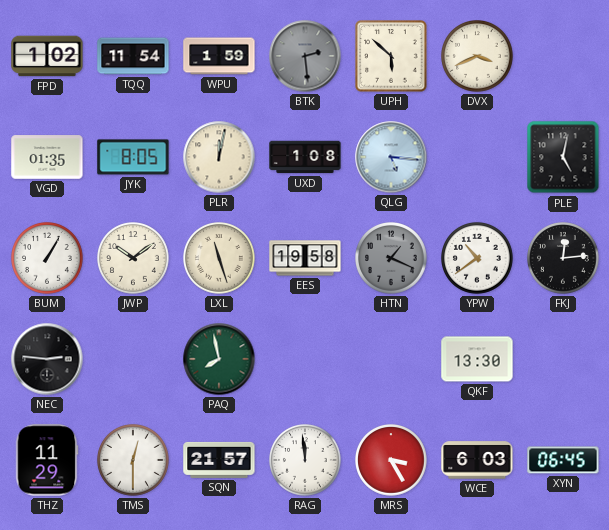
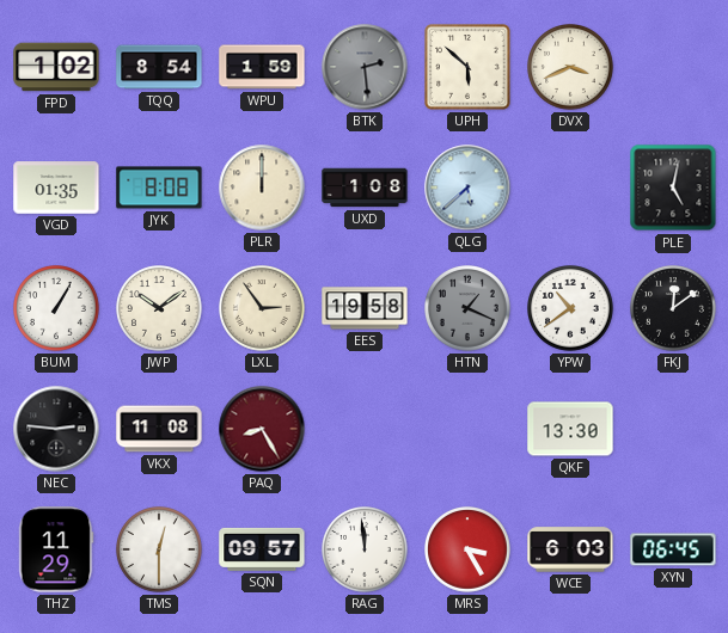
TQQ: 11:54 -> 8:54 (159, 67)
JYK: 8:05 -> 8:08 (159, 188)
PLR: 12:02 -> 12:00 (262, 188)
QLG: 5:16 -> 5:38 (467, 188)
LXL: 11:27 -> 2:54 (263, 309)
FKJ: 12:14 -> 12:09 (674, 309)
VKX: none -> 11:08 (159, 429)
PAQ: 7:58 -> 8:25 (262, 429)
PAQ dial: green -> burgundy (262, 429)
SQN: 21:57 -> 09:57 (262, 549)
